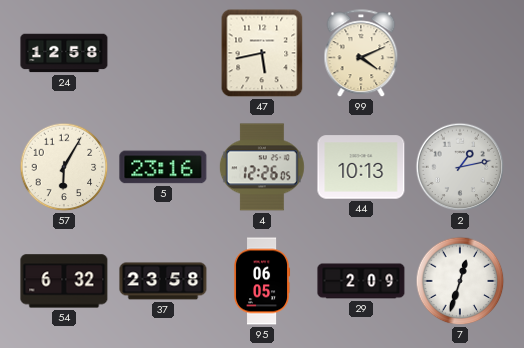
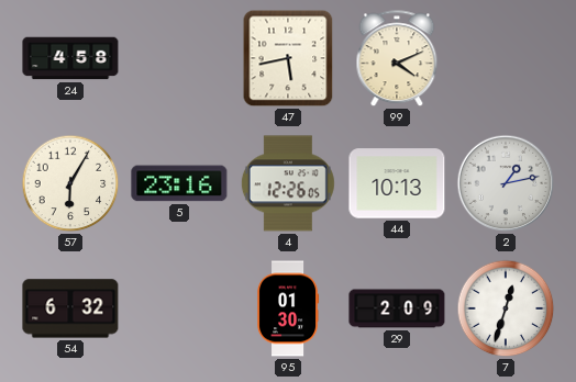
24: 12:58 -> 4:58 (70, 58)
37: 23:58 -> none (163, 281)
95: 06:05 -> 01:30 (288, 308)
